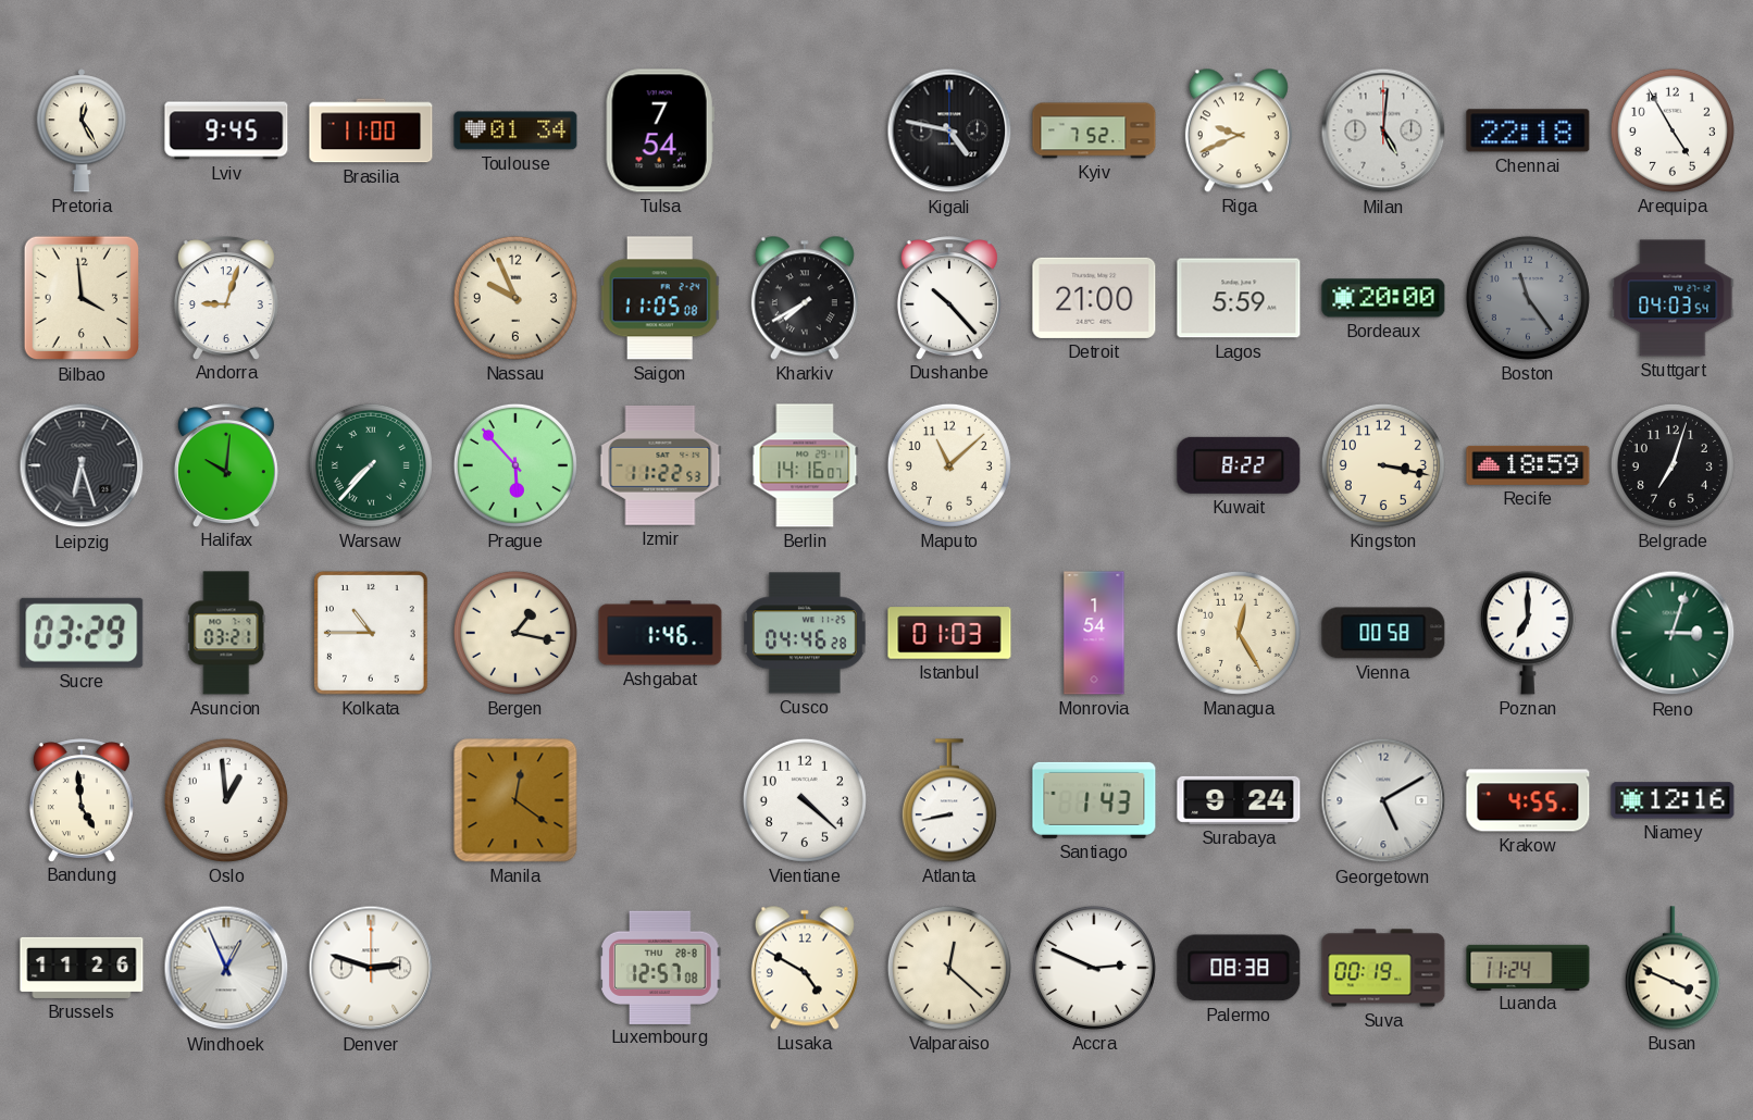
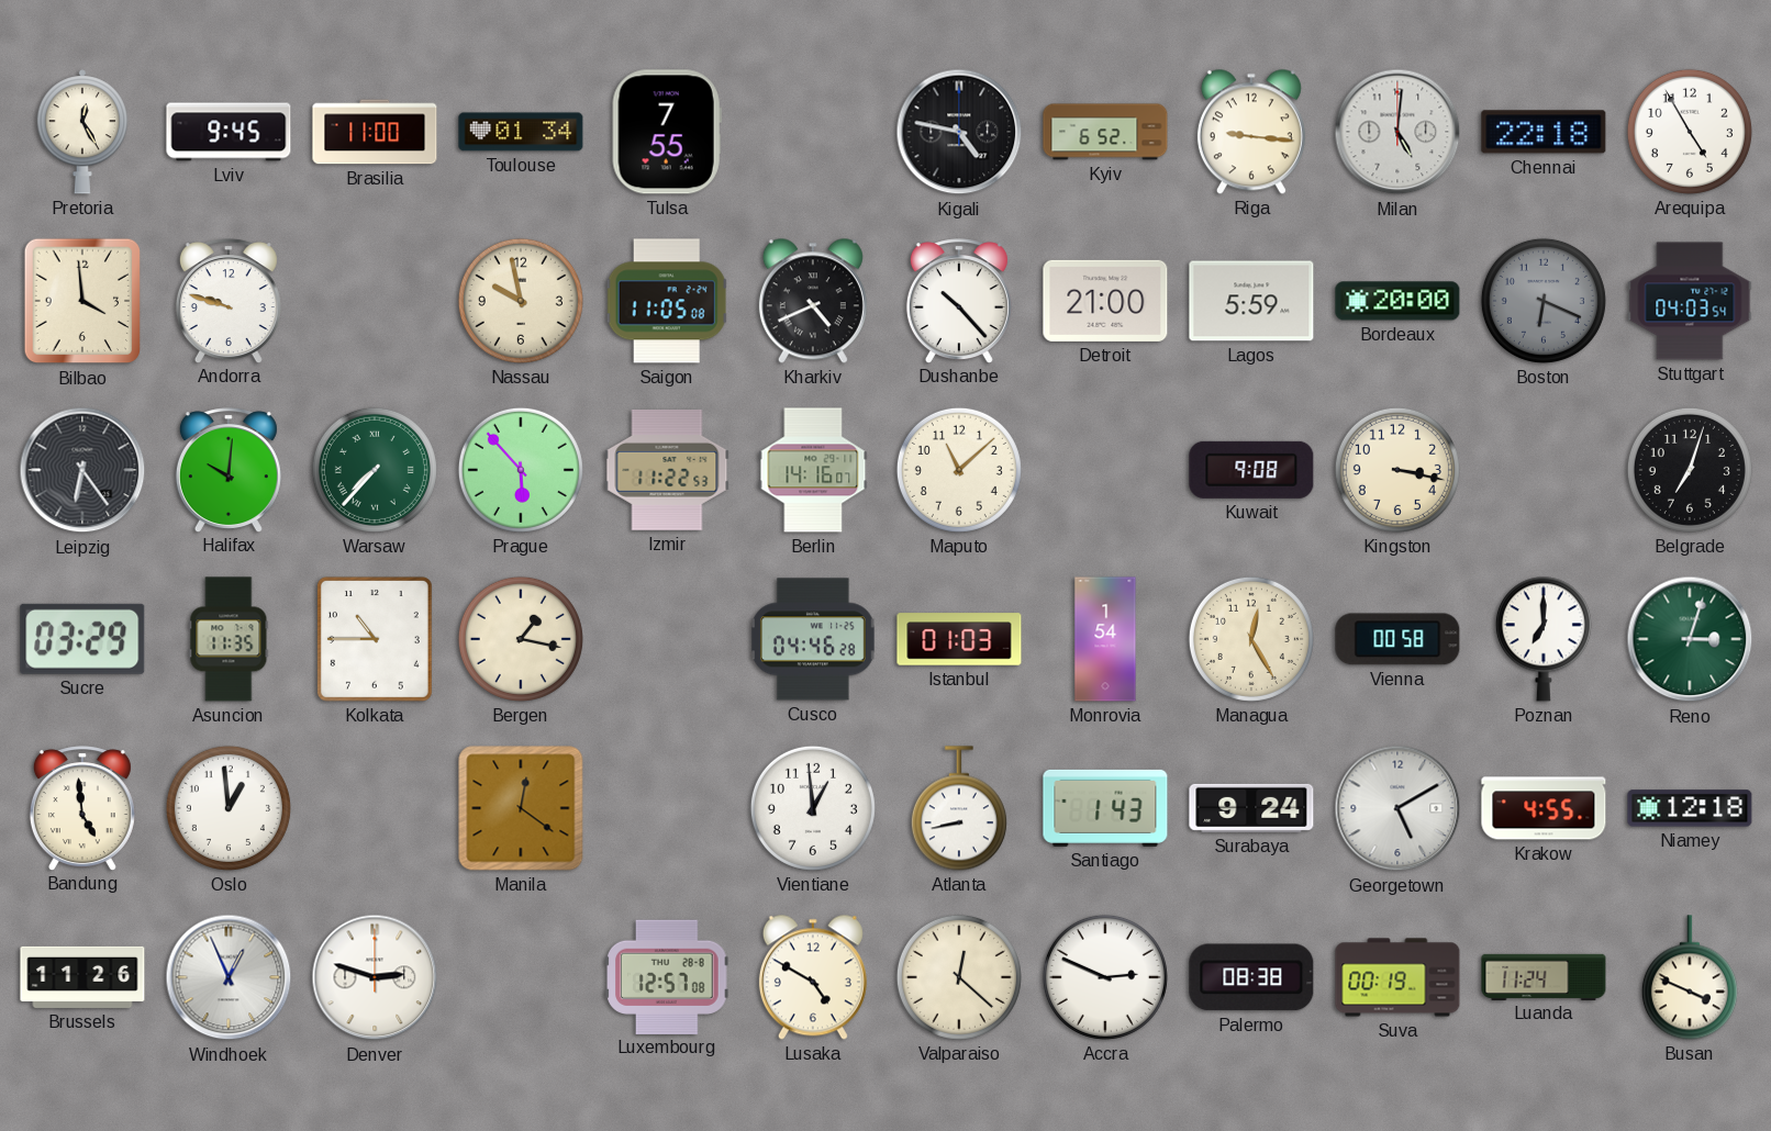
Tulsa: 7:54 -> 7:55 (667, 132)
Kyiv: 7:52 -> 6:52 (1105, 132)
Riga: 9:41 -> 9:16 (1251, 132)
Andorra: 9:03 -> 9:48 (229, 301)
Nassau: 9:56 -> 9:58 (521, 301)
Kharkiv: 7:40 -> 4:41 (813, 301)
Boston: 11:24 -> 6:19 (1544, 301)
Leipzig: 6:27 -> 6:24 (82, 470)
Kuwait: 8:22 -> 9:08 (1251, 470)
Recife: 18:59 -> none (1528, 465)
Asuncion: 03:21 -> 11:35 (229, 639)
Ashgabat: 1:46 -> none (660, 633)
Vientiane: 4:22 -> 12:59 (813, 808)
Niamey: 12:16 -> 12:18 (1690, 808)
